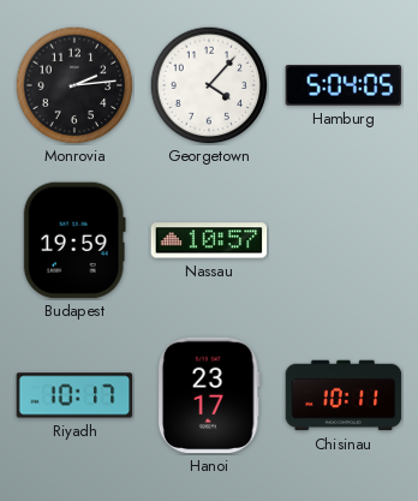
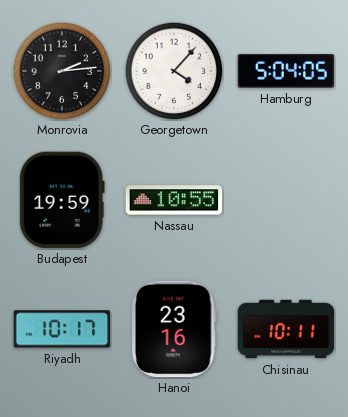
Nassau: 10:57 -> 10:55 (174, 200)
Hanoi: 23:17 -> 23:16 (174, 329)
